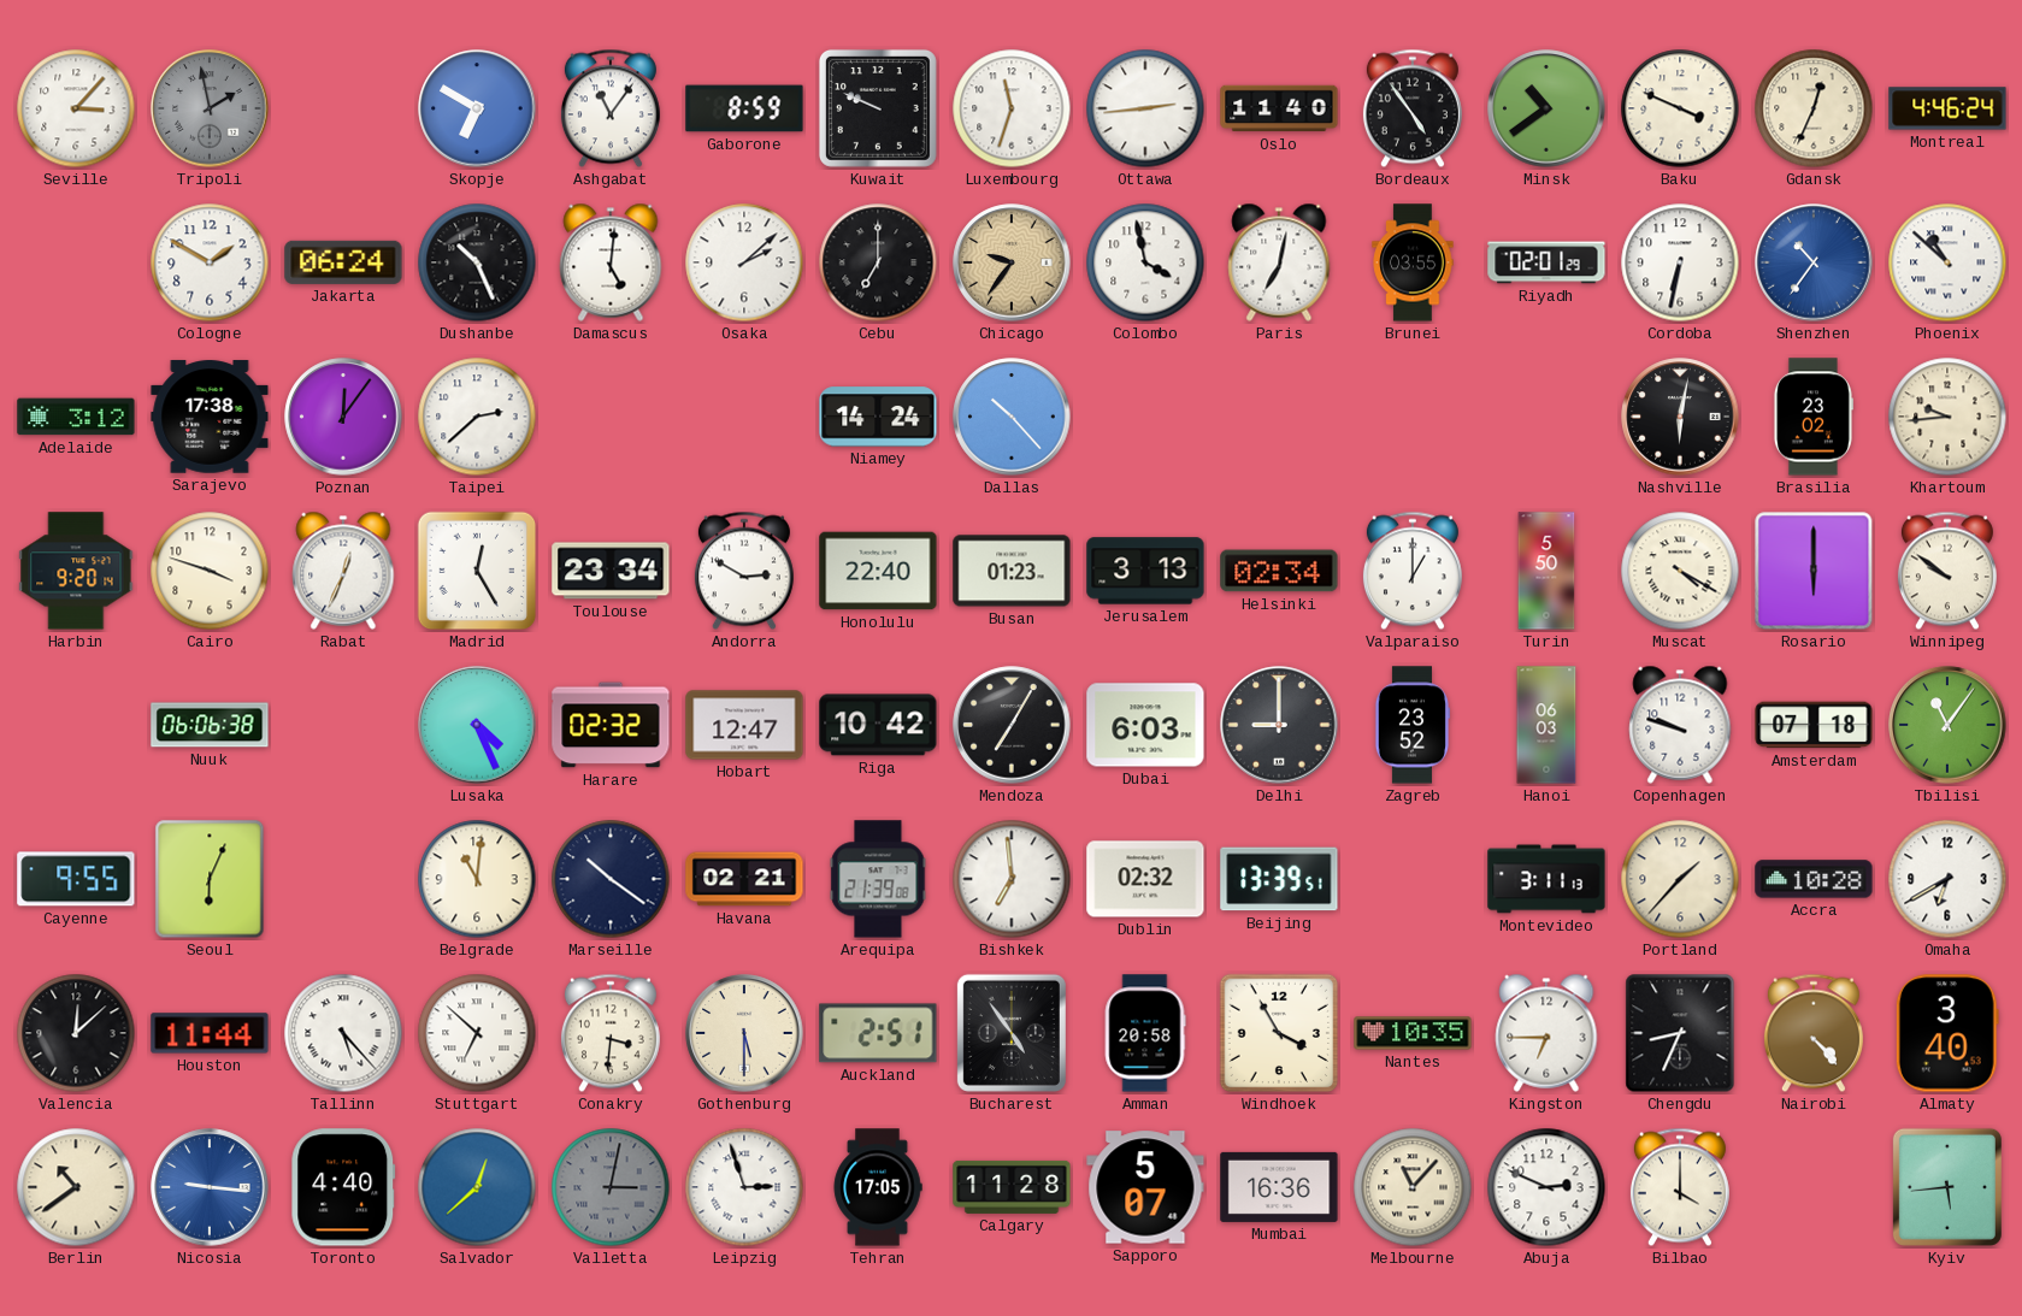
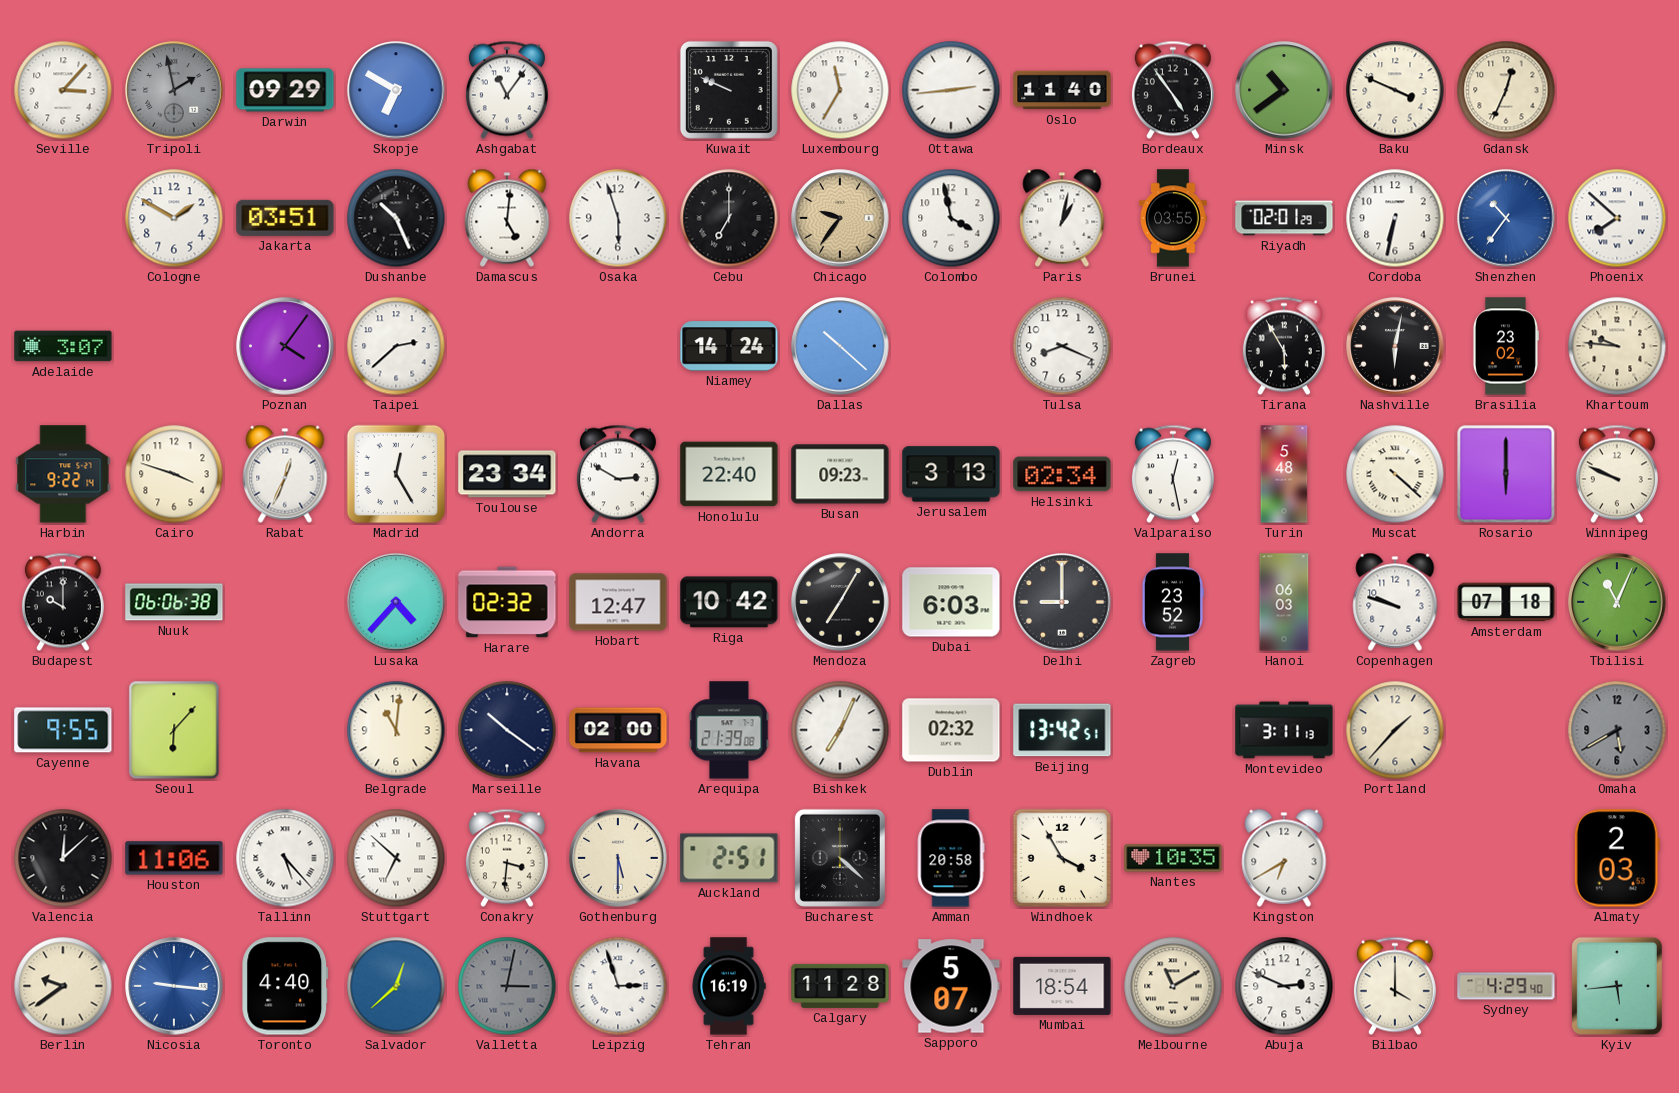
Darwin: none -> 09:29 (285, 90)
Gaborone: 8:59 -> none (744, 108)
Luxembourg: 11:33 -> 11:35 (840, 90)
Montreal: 4:46 -> none (1947, 108)
Jakarta: 06:24 -> 03:51 (285, 218)
Osaka: 2:08 -> 5:57 (618, 218)
Paris: 7:02 -> 1:02 (1062, 218)
Phoenix: 10:52 -> 7:52 (1617, 218)
Adelaide: 3:12 -> 3:07 (63, 346)
Sarajevo: 17:38 -> none (210, 417)
Poznan: 12:06 -> 4:06 (285, 346)
Dallas: 10:23 -> 10:22 (840, 346)
Tulsa: none -> 8:19 (1062, 346)
Tirana: none -> 5:55 (1284, 346)
Khartoum: 9:44 -> 9:46 (1617, 346)
Harbin: 9:20 -> 9:22 (63, 474)
Busan: 01:23 -> 09:23 (840, 474)
Valparaiso: 1:00 -> 12:28 (1173, 474)
Turin: 5:50 -> 5:48 (1284, 474)
Muscat: 4:20 -> 4:22 (1395, 474)
Winnipeg: 9:51 -> 9:49 (1617, 474)
Budapest: none -> 10:00 (63, 602)
Lusaka: 4:26 -> 4:37 (396, 602)
Tbilisi: 11:06 -> 11:04 (1617, 602)
Seoul: 6:04 -> 6:07 (174, 730)
Havana: 02:21 -> 02:00 (618, 730)
Bishkek: 6:59 -> 7:04 (840, 730)
Beijing: 13:39 -> 13:42 (1062, 730)
Accra: 10:28 -> none (1814, 879)
Omaha: 6:40 -> 5:40 (1617, 730)
Omaha dial: white -> grey (1617, 730)
Houston: 11:44 -> 11:06 (174, 858)
Bucharest: 4:54 -> 4:22 (840, 858)
Kingston: 6:45 -> 6:40 (1284, 858)
Chengdu: 8:34 -> none (1680, 1033)
Nairobi: 4:23 -> none (1814, 1033)
Almaty: 3:40 -> 2:03 (1617, 858)
Berlin: 10:39 -> 9:39 (63, 986)
Tehran: 17:05 -> 16:19 (729, 986)
Mumbai: 16:36 -> 18:54 (1062, 986)
Melbourne: 11:07 -> 11:10 (1173, 986)
Sydney: none -> 4:29 (1506, 986)
